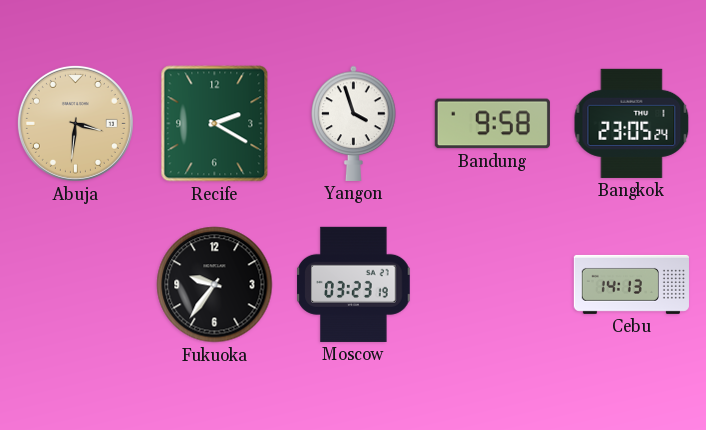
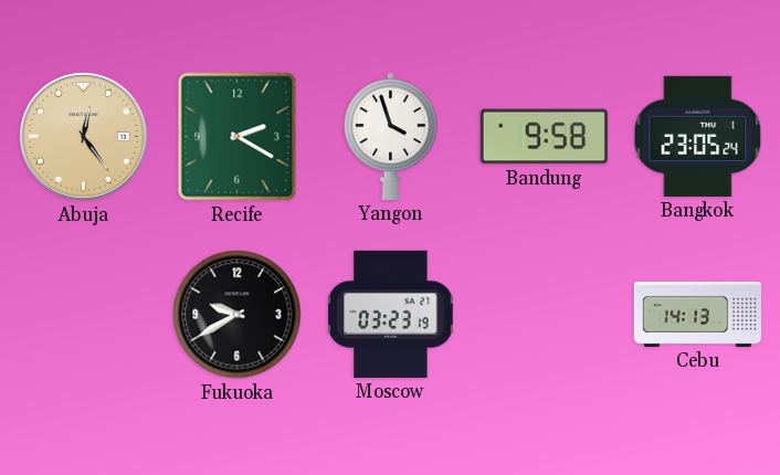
Abuja: 3:31 -> 12:24 (83, 136)
Fukuoka: 9:36 -> 9:40 (238, 315)
